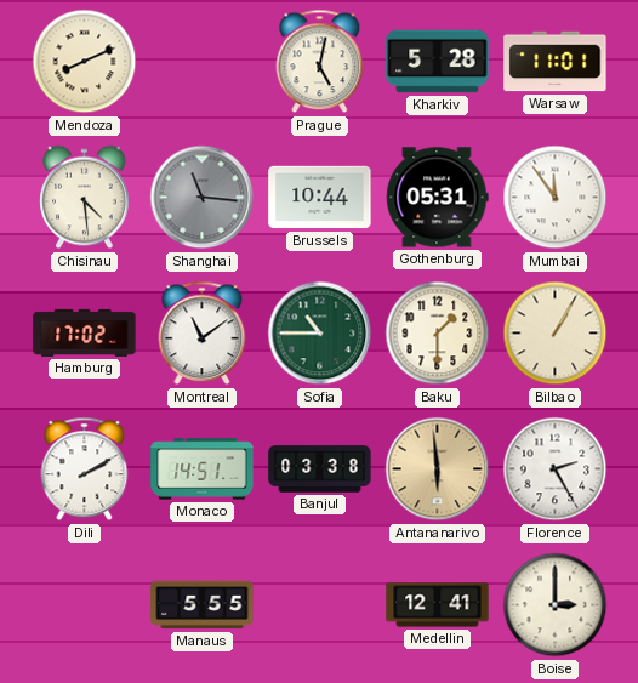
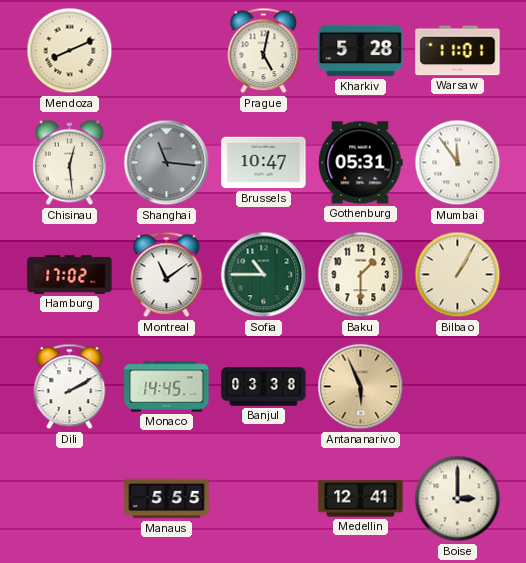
Chisinau: 4:29 -> 12:29 (70, 163)
Brussels: 10:44 -> 10:47 (264, 163)
Monaco: 14:51 -> 14:45 (167, 387)
Antananarivo: 5:59 -> 5:56 (361, 387)
Florence: 2:25 -> none (556, 469)
